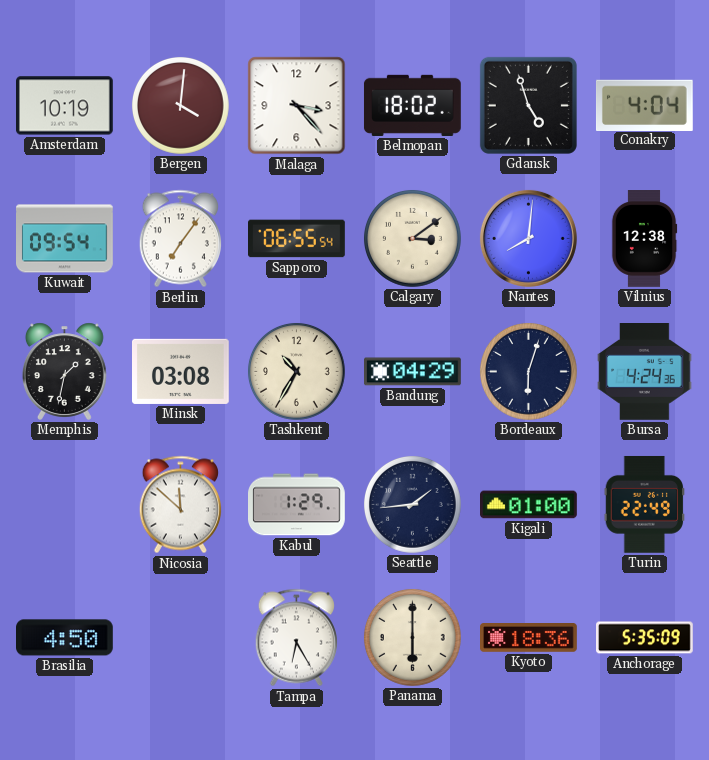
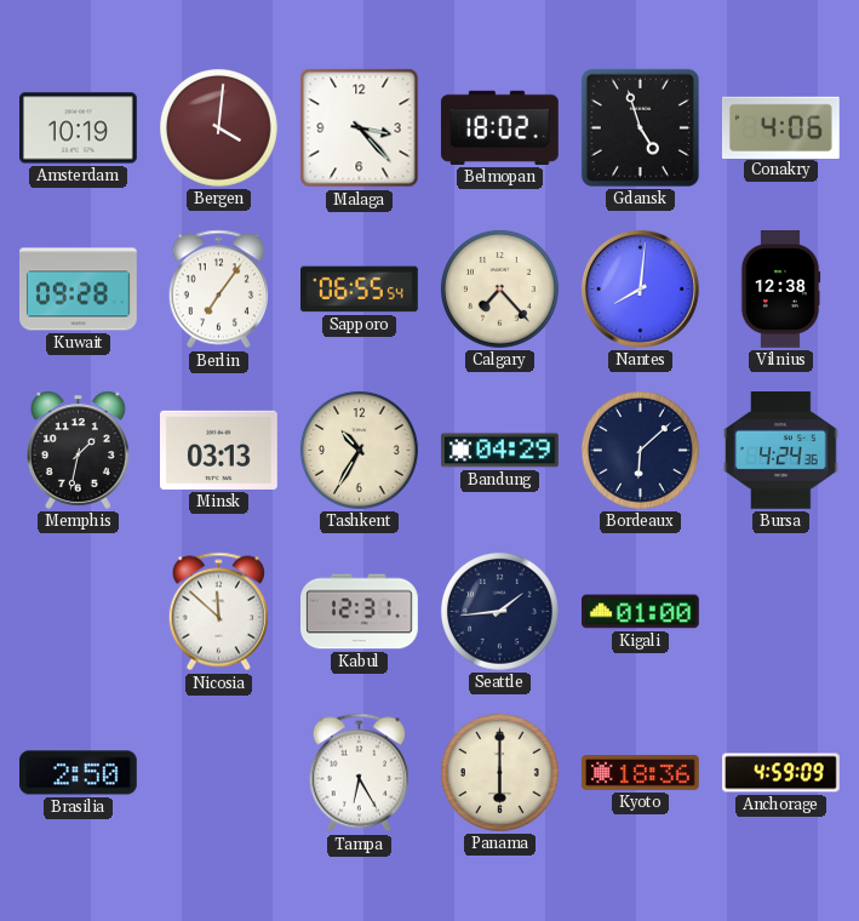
Conakry: 4:04 -> 4:06 (780, 127)
Kuwait: 09:54 -> 09:28 (79, 290)
Calgary: 3:09 -> 7:23 (500, 288)
Minsk: 03:08 -> 03:13 (219, 450)
Bordeaux: 6:03 -> 6:08 (641, 450)
Kabul: 1:29 -> 12:31 (360, 612)
Turin: 22:49 -> none (645, 504)
Brasilia: 4:50 -> 2:50 (79, 773)
Anchorage: 5:35 -> 4:59 (781, 773)
